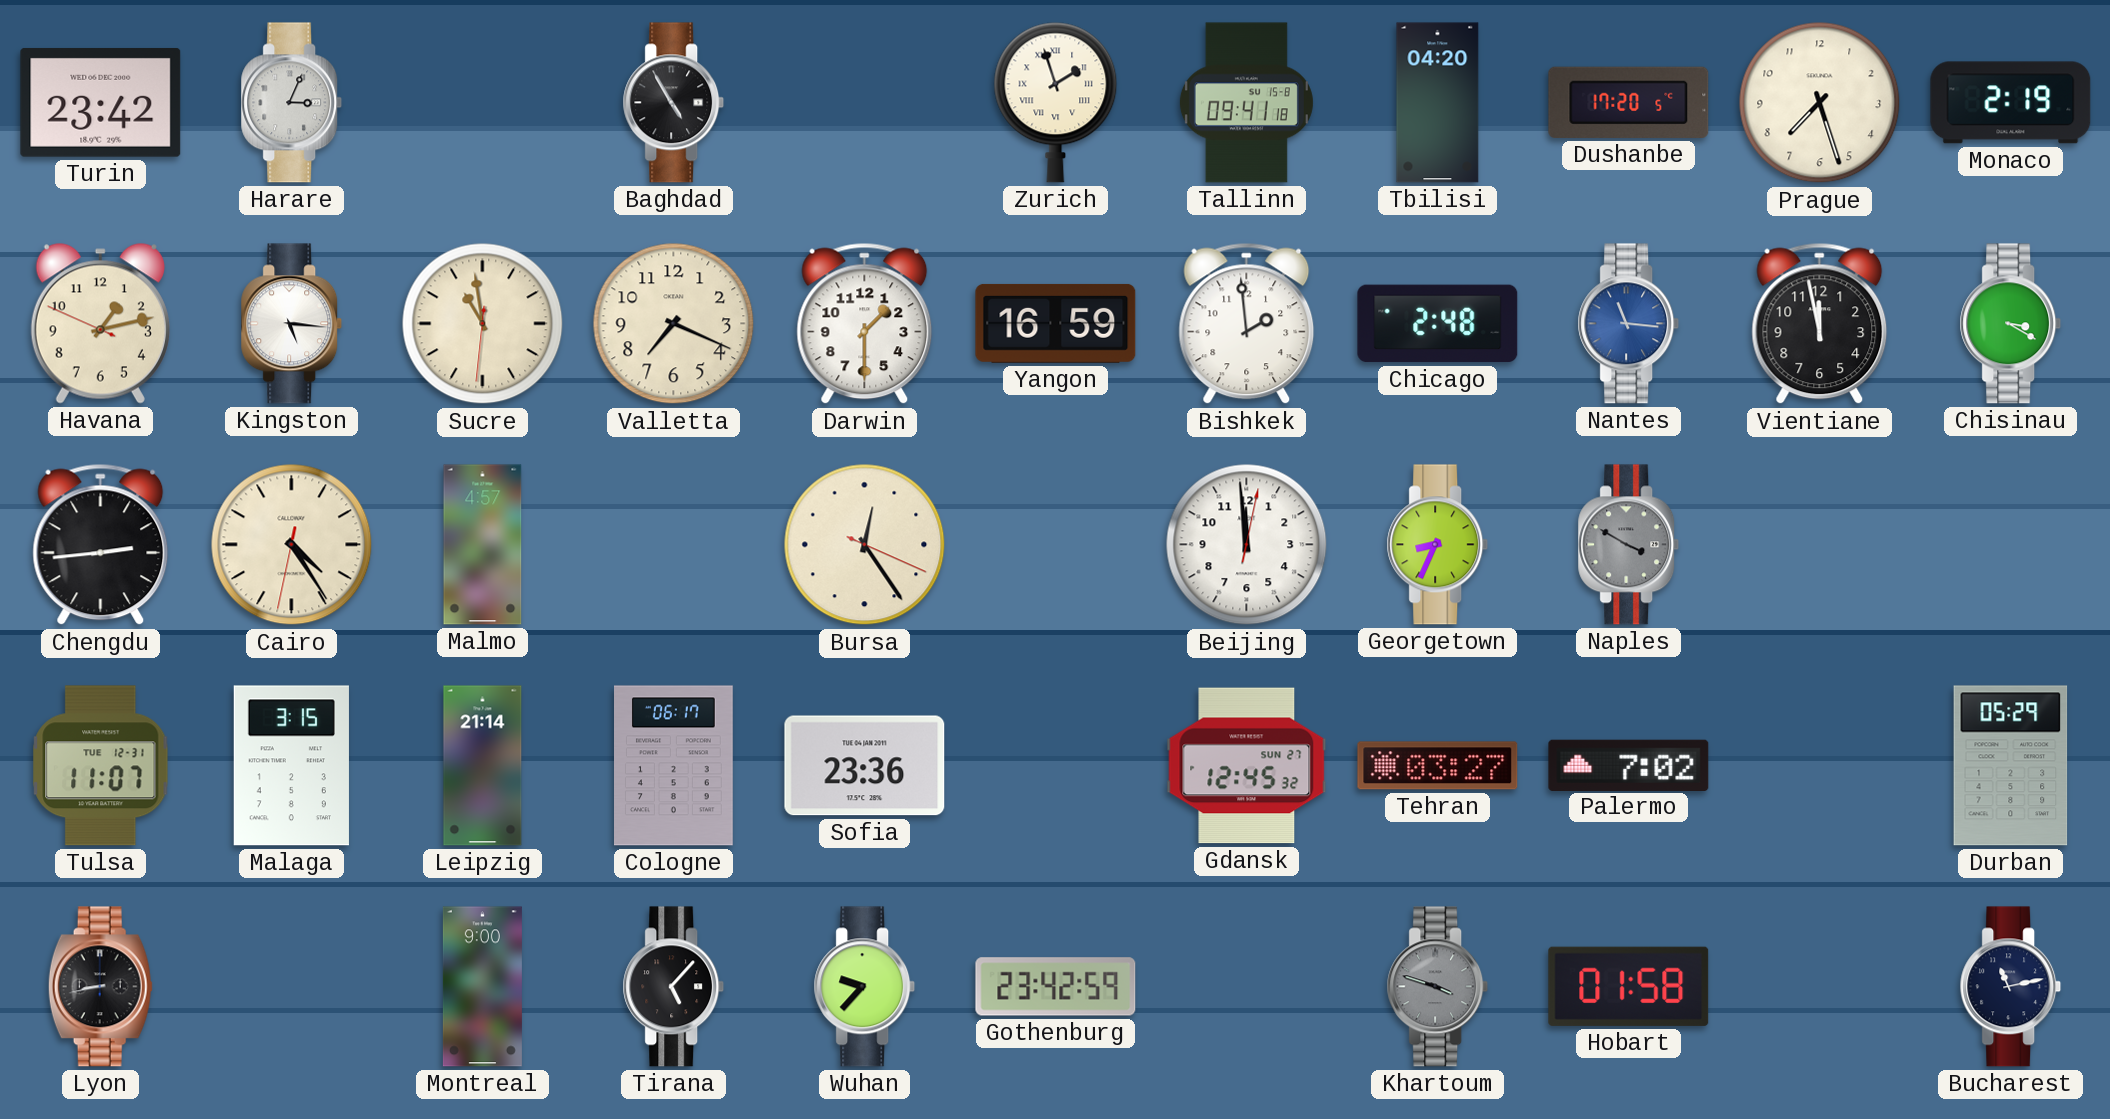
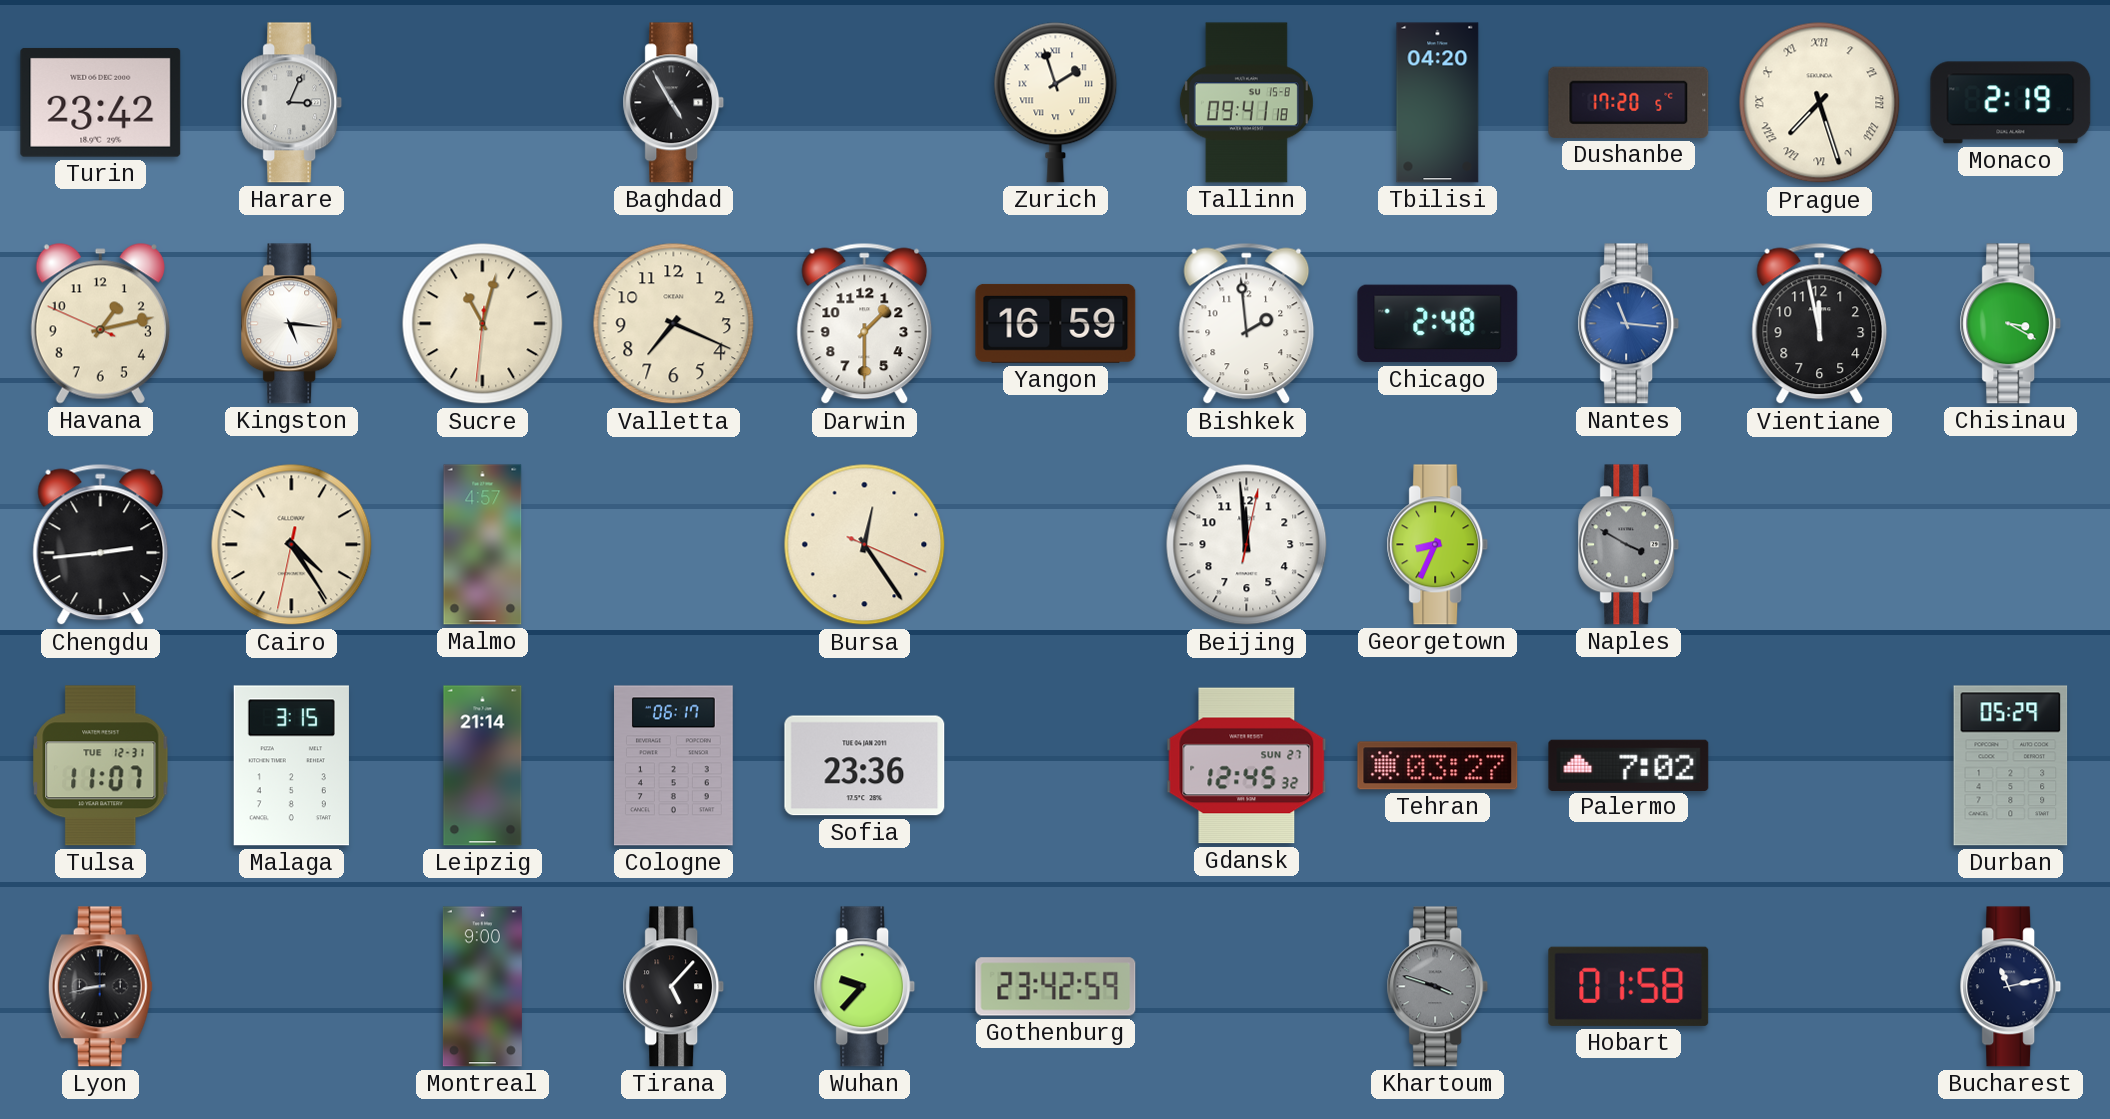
Prague numerals: Arabic -> Roman (1820, 103)
Sucre: 10:58 -> 11:02 (483, 324)
